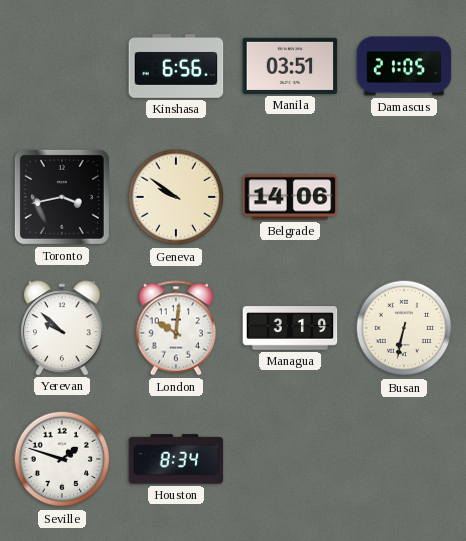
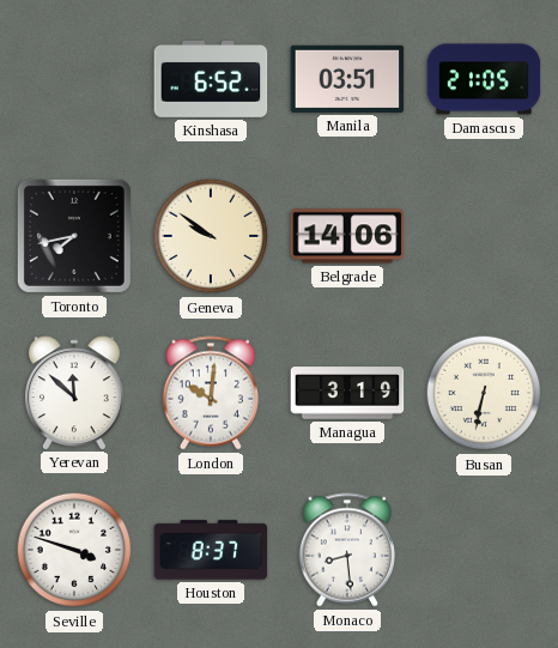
Kinshasa: 6:56 -> 6:52 (211, 79)
Toronto: 3:43 -> 7:43 (74, 236)
Yerevan: 9:52 -> 11:52 (75, 393)
Seville: 1:48 -> 3:48 (74, 550)
Houston: 8:34 -> 8:37 (211, 550)
Monaco: none -> 8:29 (347, 550)
